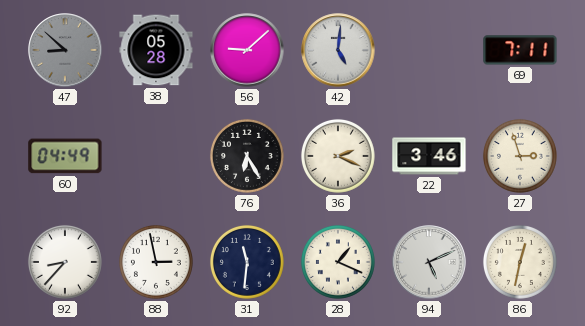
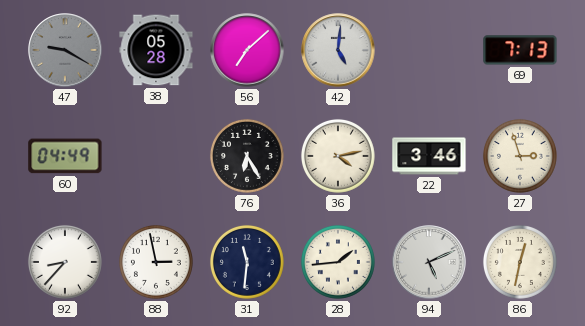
47: 8:52 -> 9:20 (65, 50)
56: 9:08 -> 7:08 (247, 50)
69: 7:11 -> 7:13 (520, 50)
36: 2:19 -> 4:13 (338, 156)
28: 1:19 -> 1:44 (338, 262)
